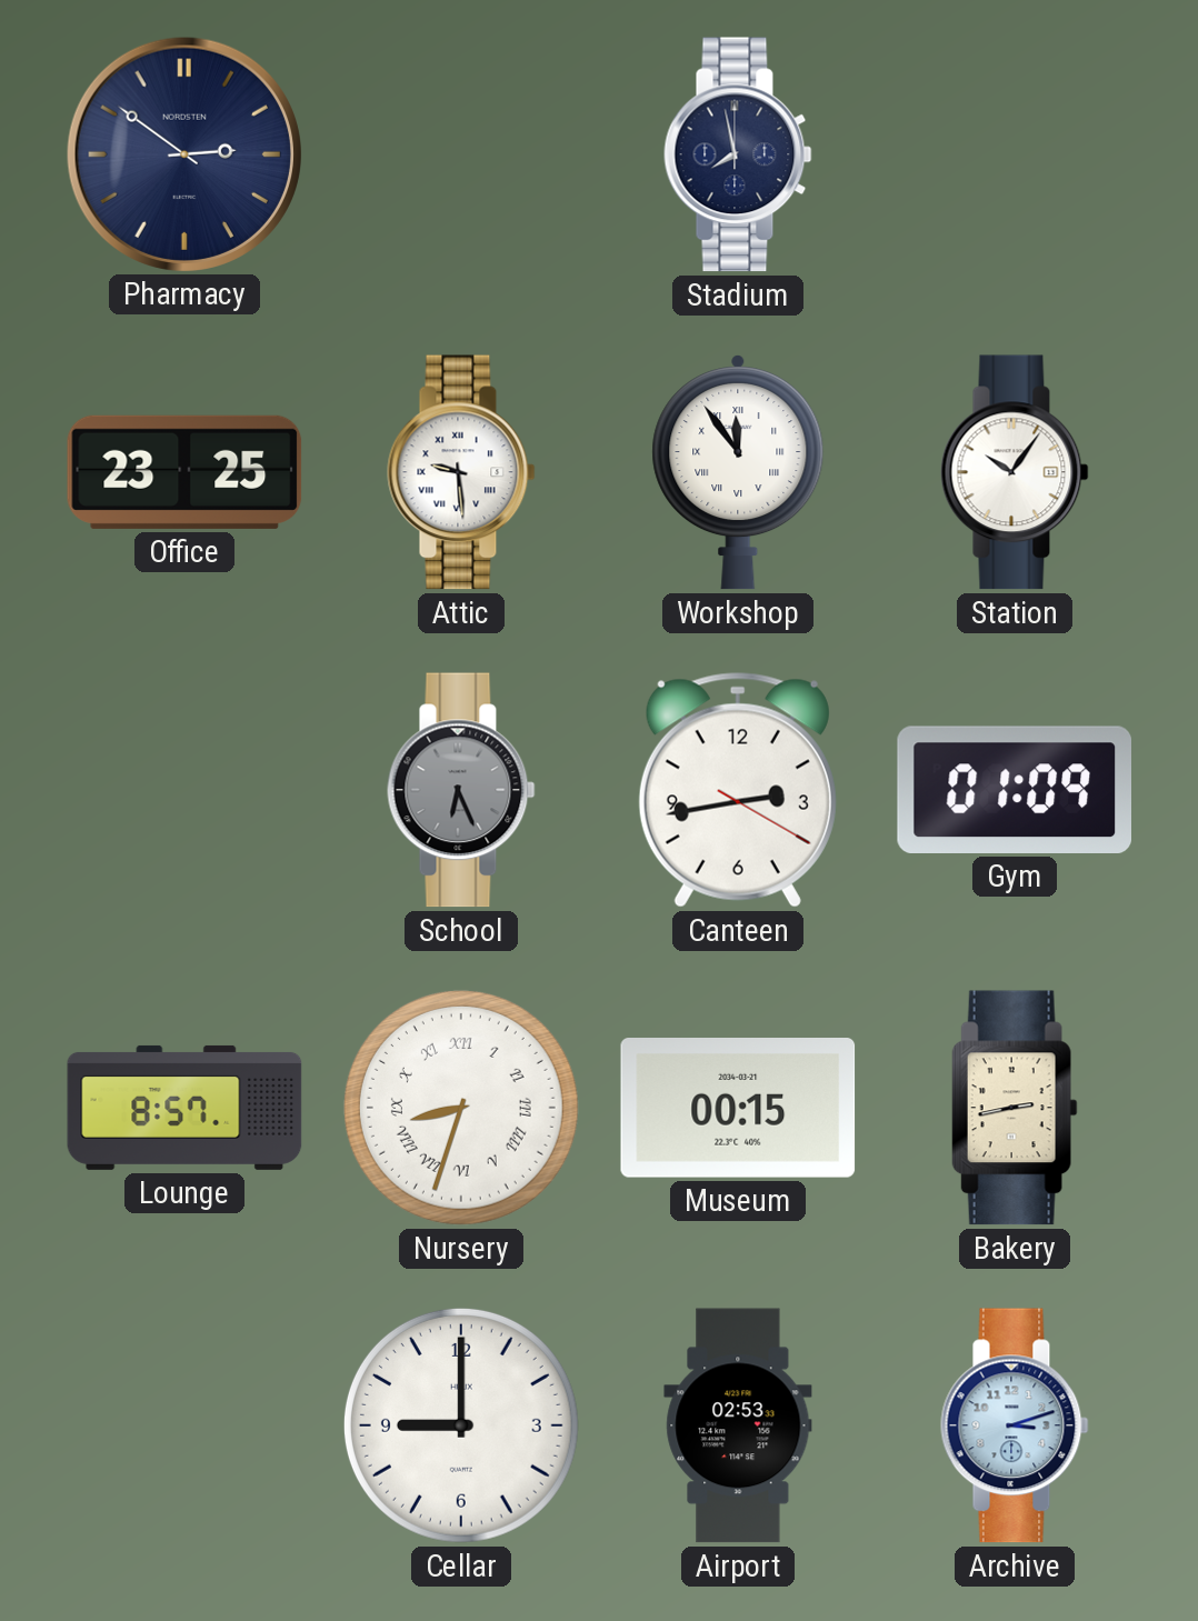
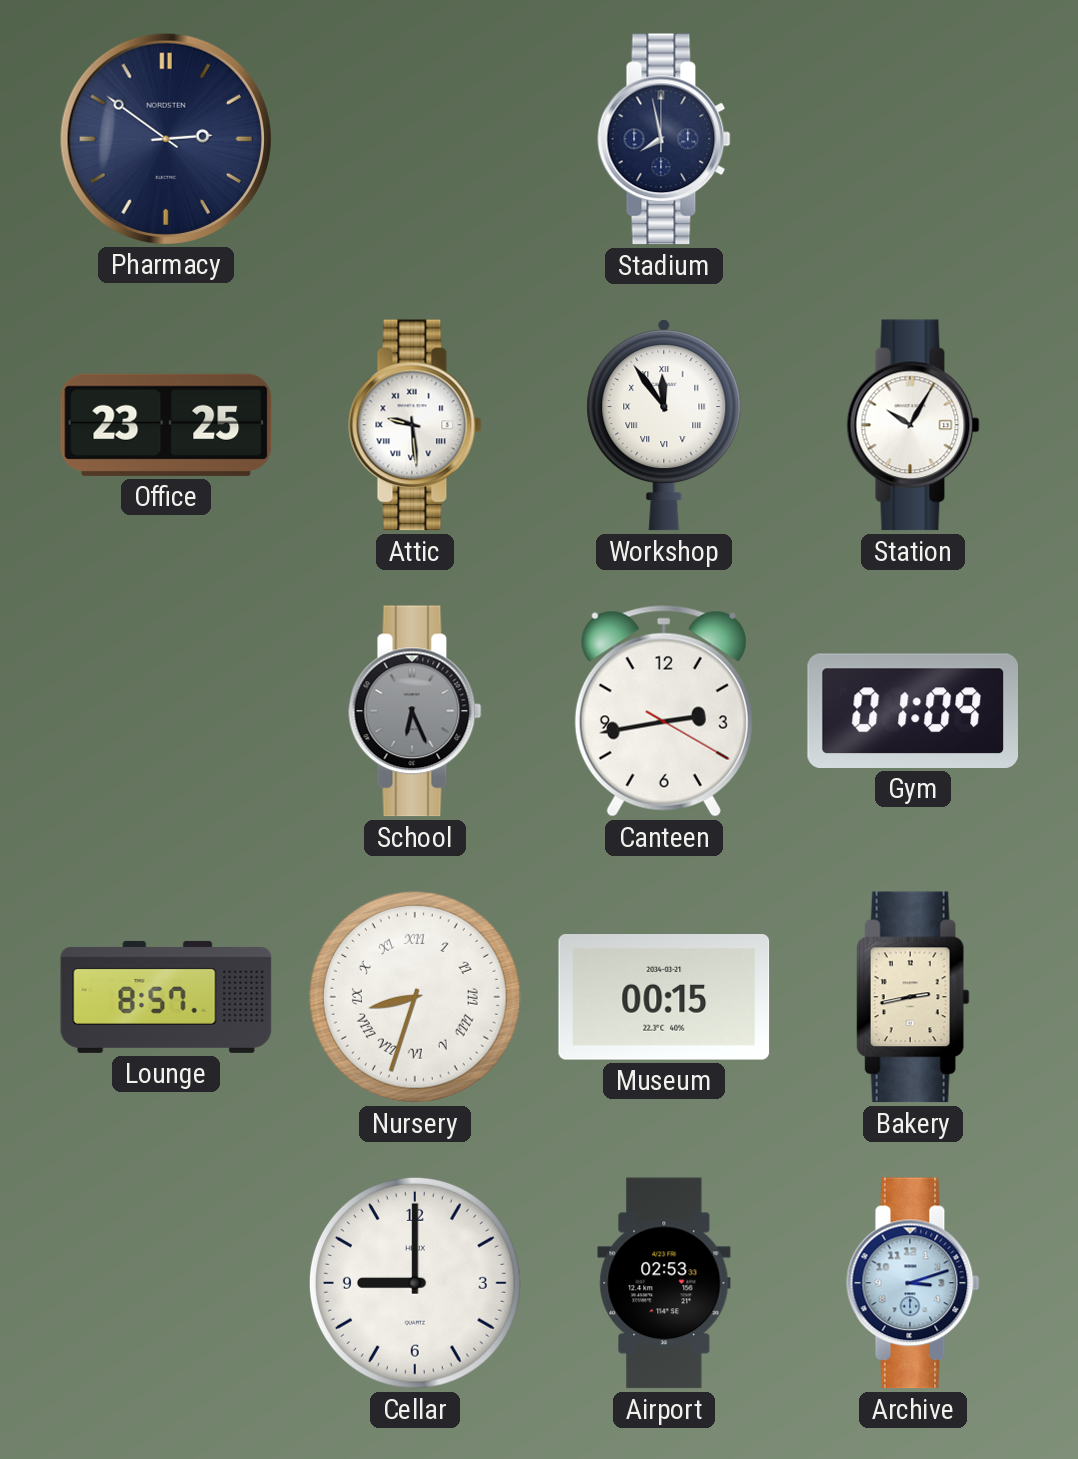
Station: 10:06 -> 10:05 (913, 425)
